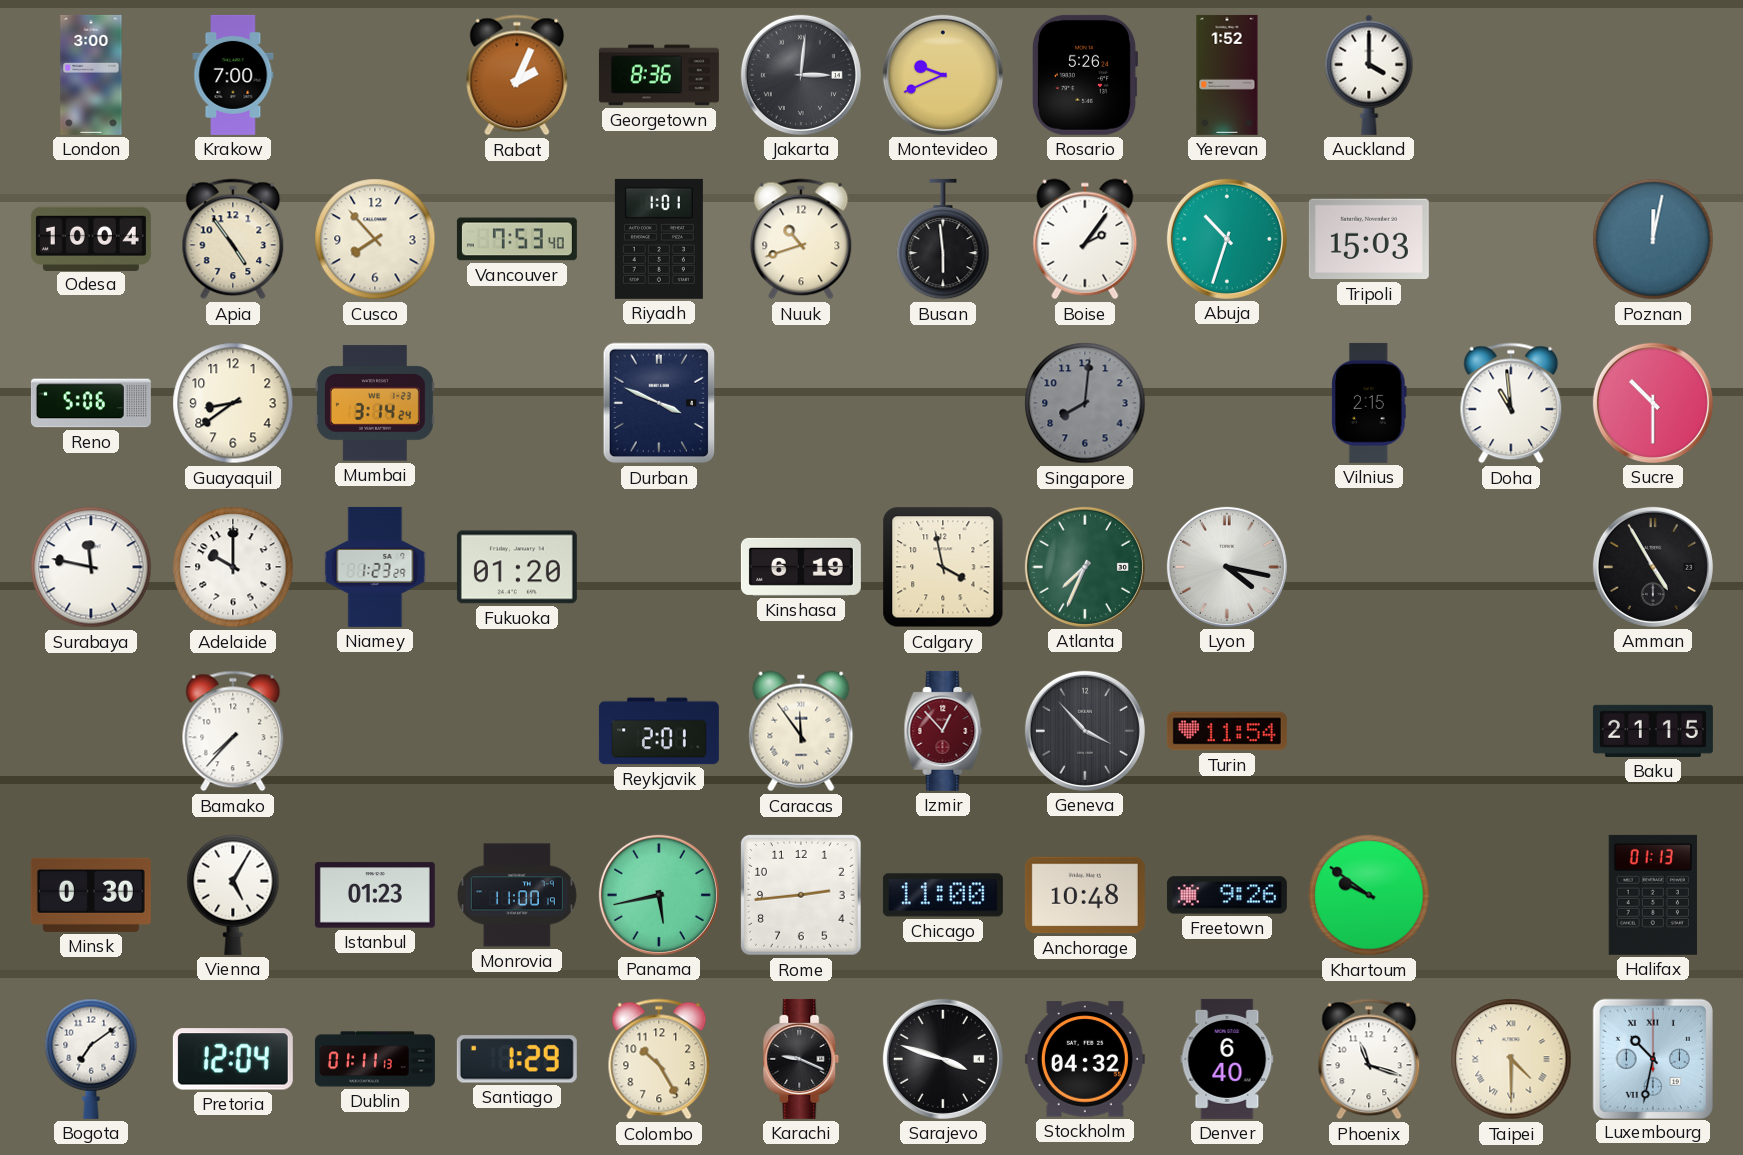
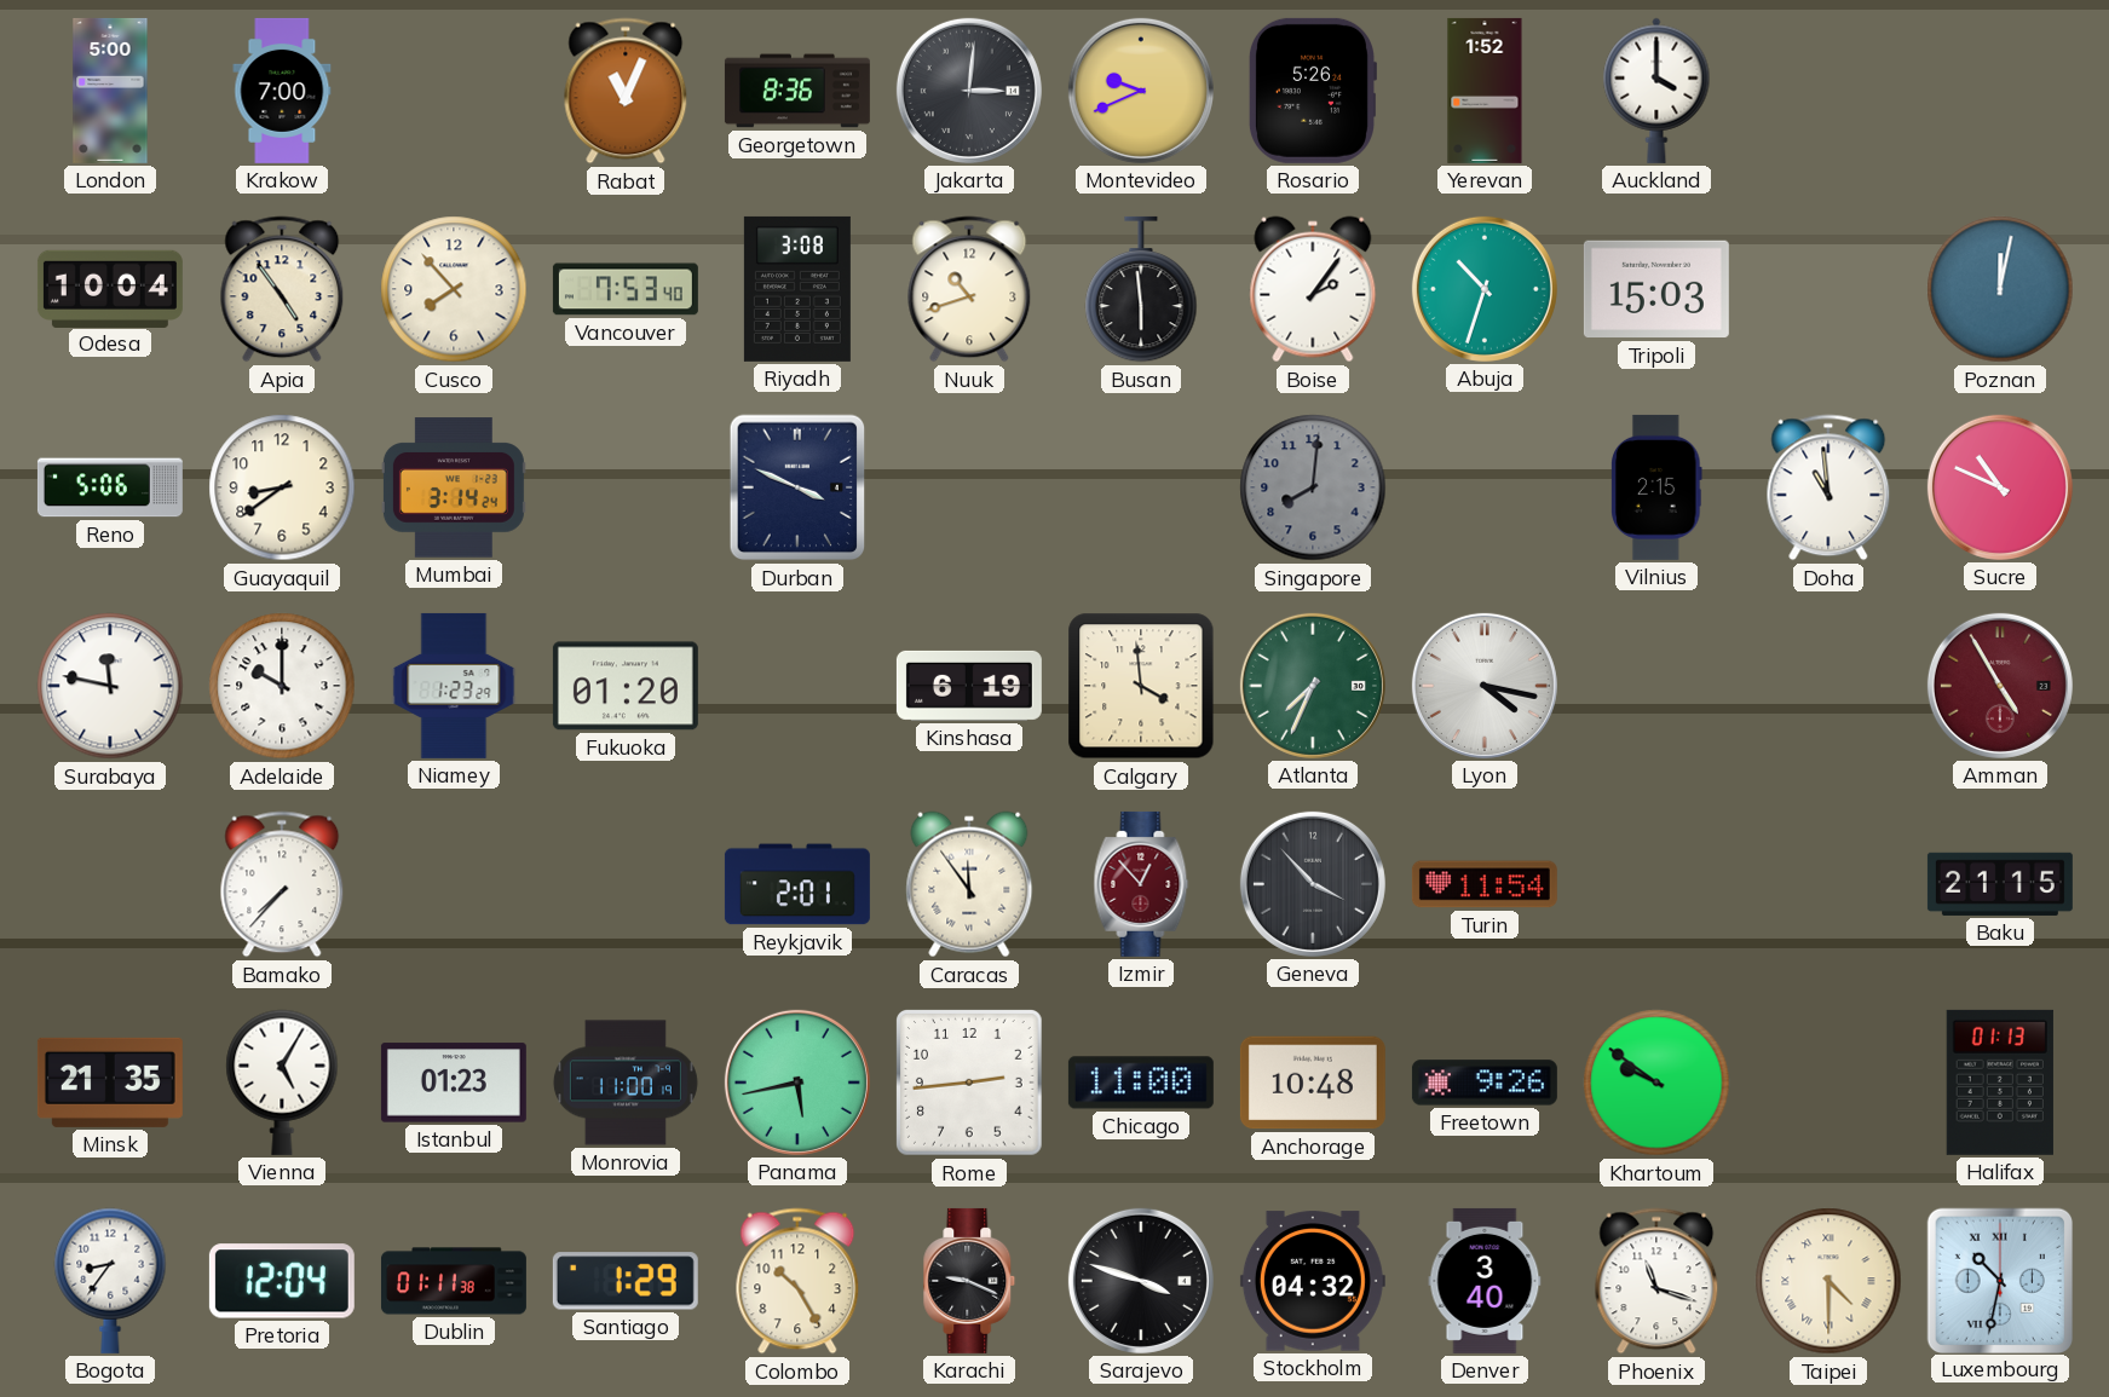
London: 3:00 -> 5:00 (110, 91)
Rabat: 2:04 -> 11:04 (626, 91)
Riyadh: 1:01 -> 3:08 (797, 289)
Sucre: 10:30 -> 10:49 (2000, 487)
Calgary: 3:58 -> 3:59 (1141, 686)
Amman dial: black -> burgundy (2000, 686)
Minsk: 0:30 -> 21:35 (110, 1083)
Bogota: 7:09 -> 8:36 (110, 1281)
Dublin: 01:11:13 -> 01:11:38 (454, 1281)
Denver: 6:40 -> 3:40 (1485, 1281)
